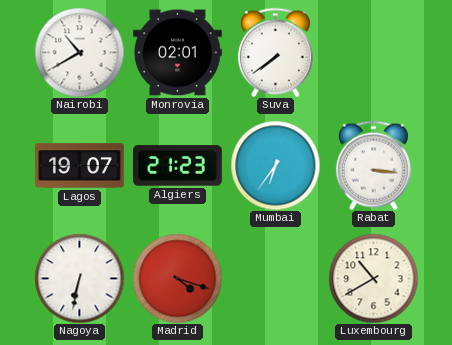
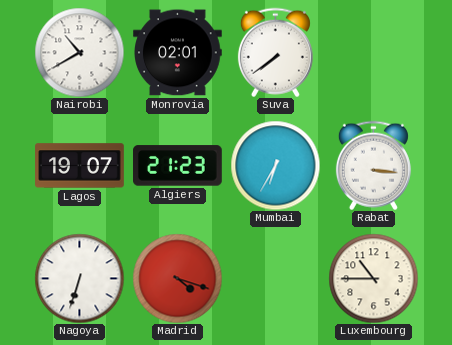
Mumbai: 6:36 -> 6:35 (275, 165)
Nagoya: 6:32 -> 6:33 (79, 278)
Luxembourg: 10:40 -> 10:45 (373, 278)
